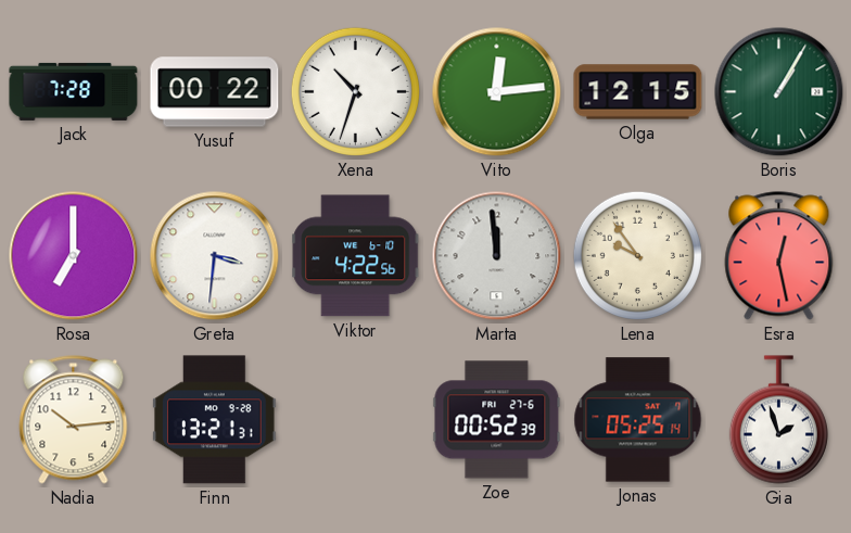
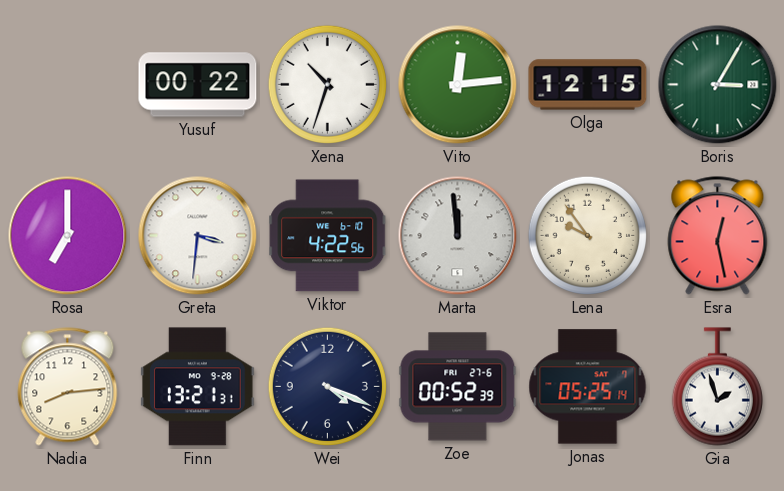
Jack: 7:28 -> none (74, 91)
Boris: 1:05 -> 3:05 (718, 85)
Nadia: 10:14 -> 8:14 (68, 387)
Wei: none -> 4:19 (327, 386)
